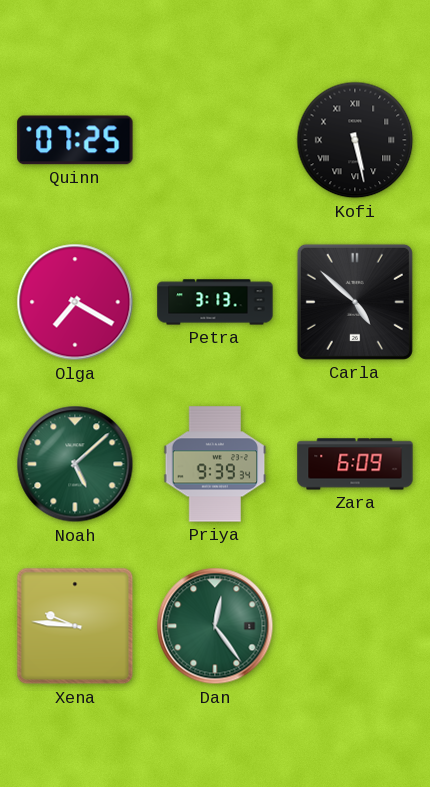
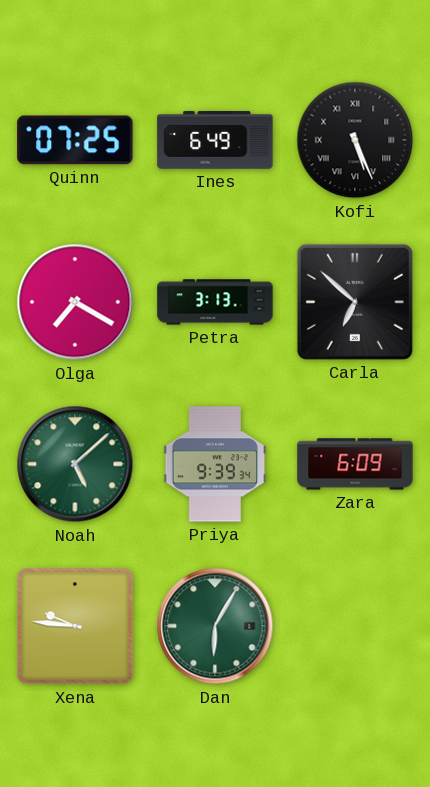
Ines: none -> 6:49 (215, 140)
Kofi: 5:28 -> 5:26 (355, 140)
Carla: 4:52 -> 6:52 (355, 302)
Dan: 12:24 -> 6:05 (215, 626)
